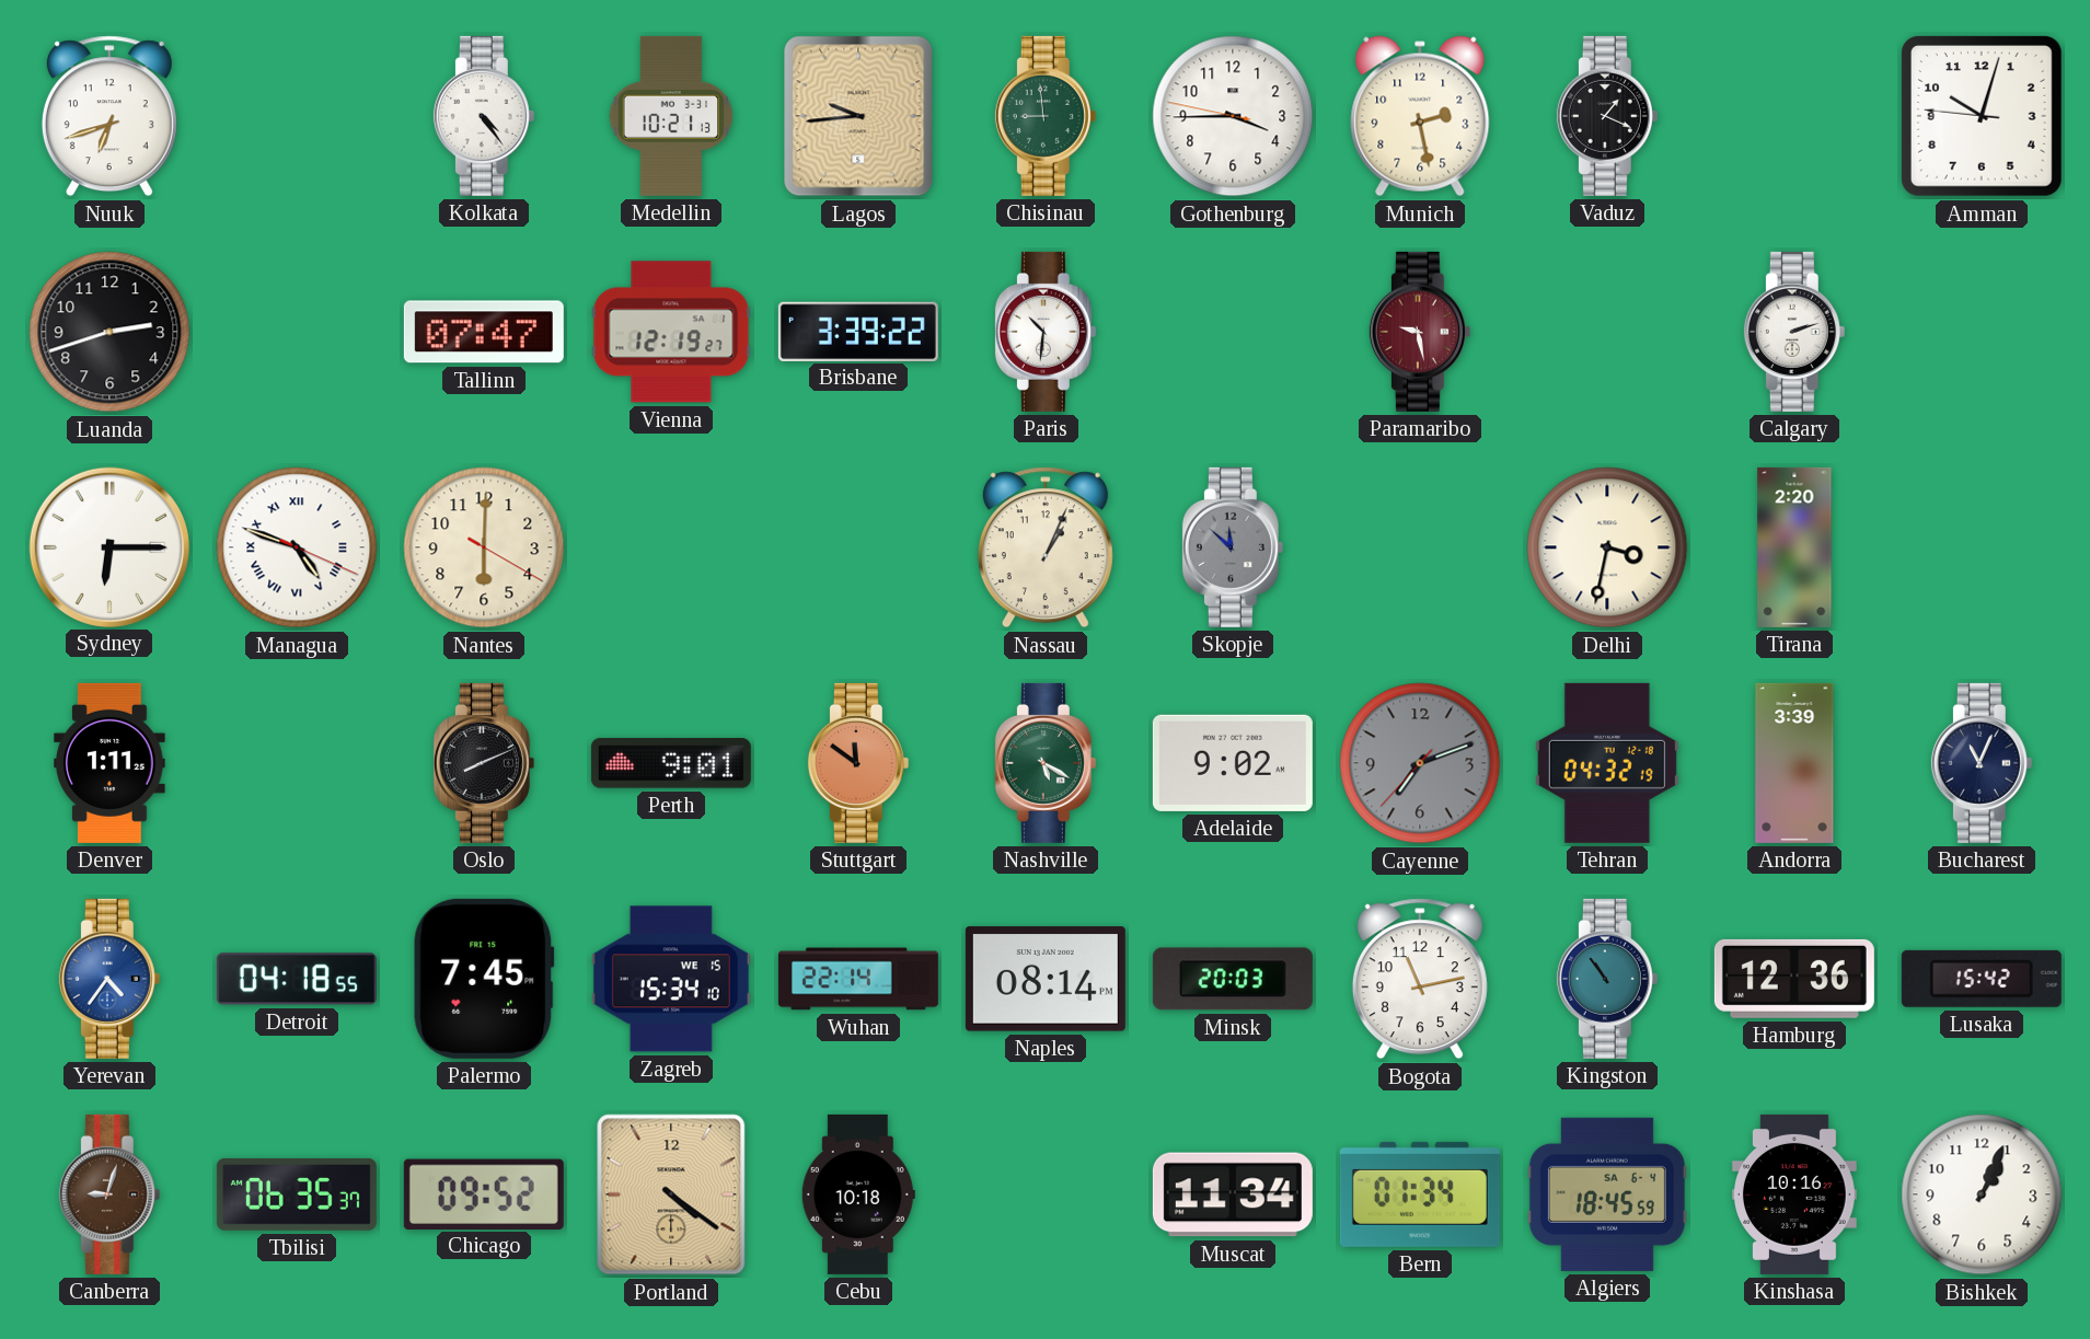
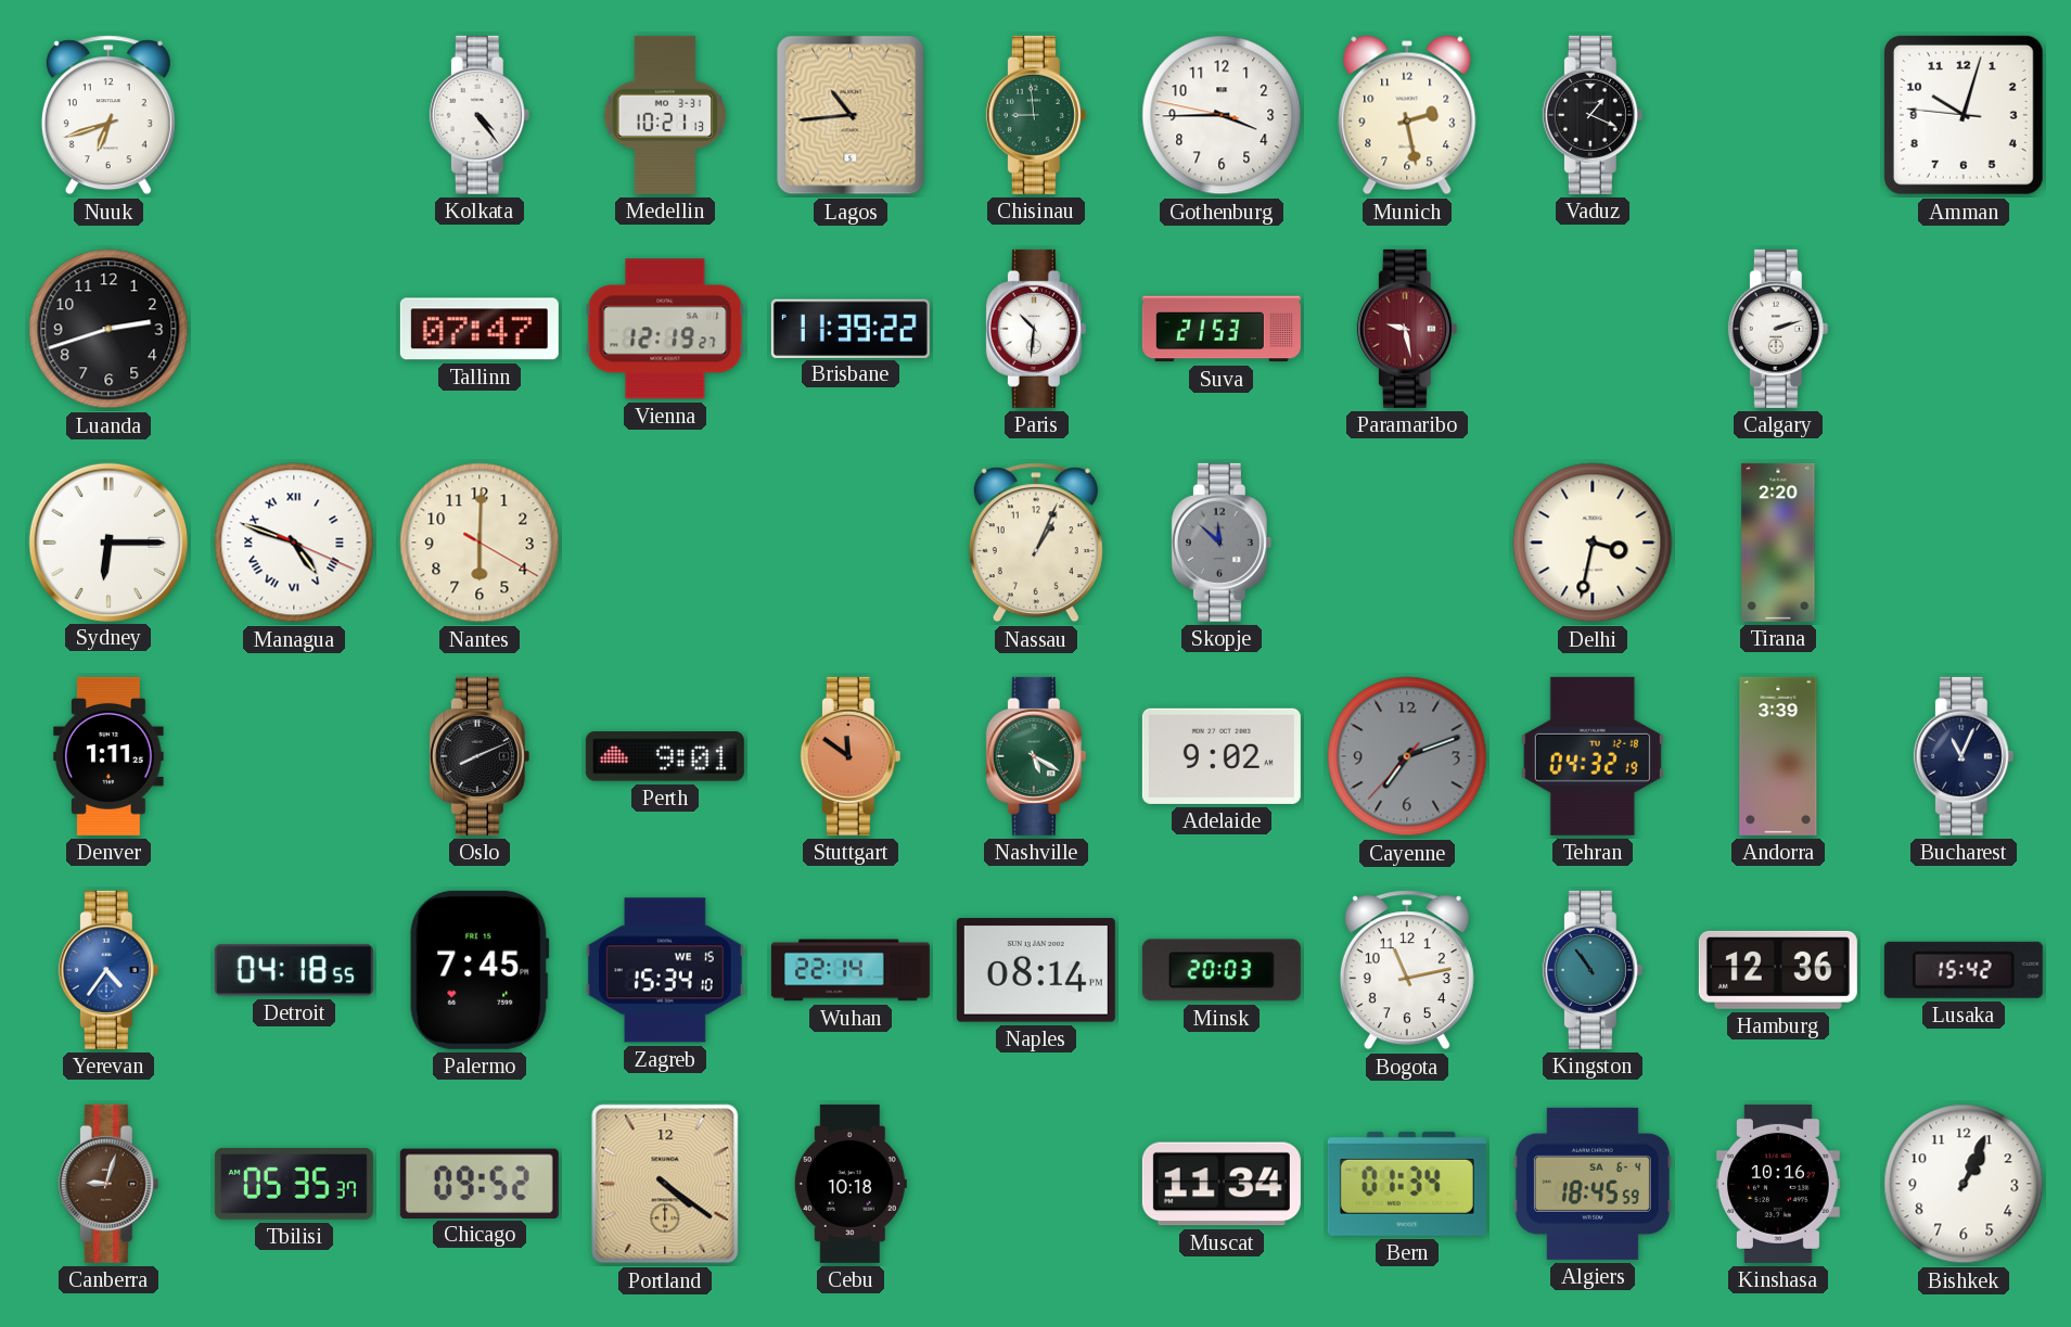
Lagos: 9:44 -> 10:44 (851, 115)
Brisbane: 3:39 -> 11:39 (851, 328)
Suva: none -> 21:53 (1222, 329)
Tbilisi: 06:35 -> 05:35 (294, 1184)
